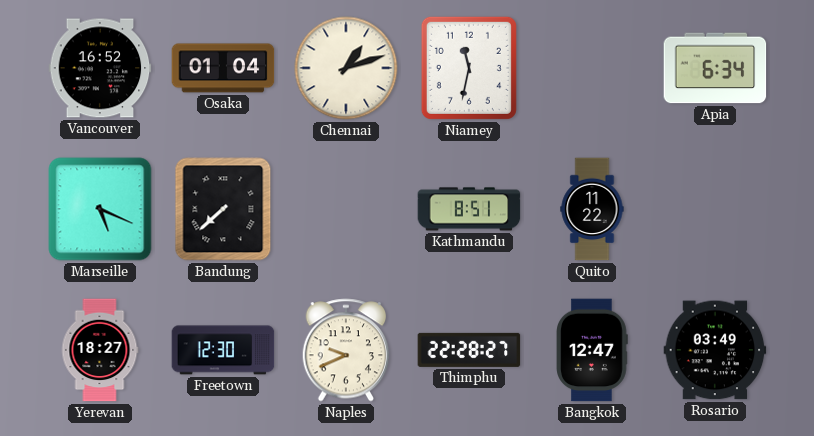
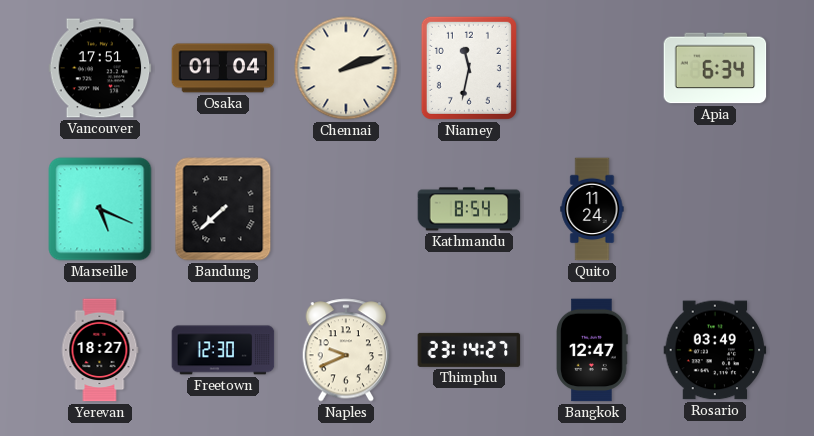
Vancouver: 16:52 -> 17:51 (100, 68)
Chennai: 1:12 -> 2:12 (346, 68)
Kathmandu: 8:51 -> 8:54 (469, 209)
Quito: 11:22 -> 11:24 (592, 209)
Thimphu: 22:28 -> 23:14 (469, 350)
